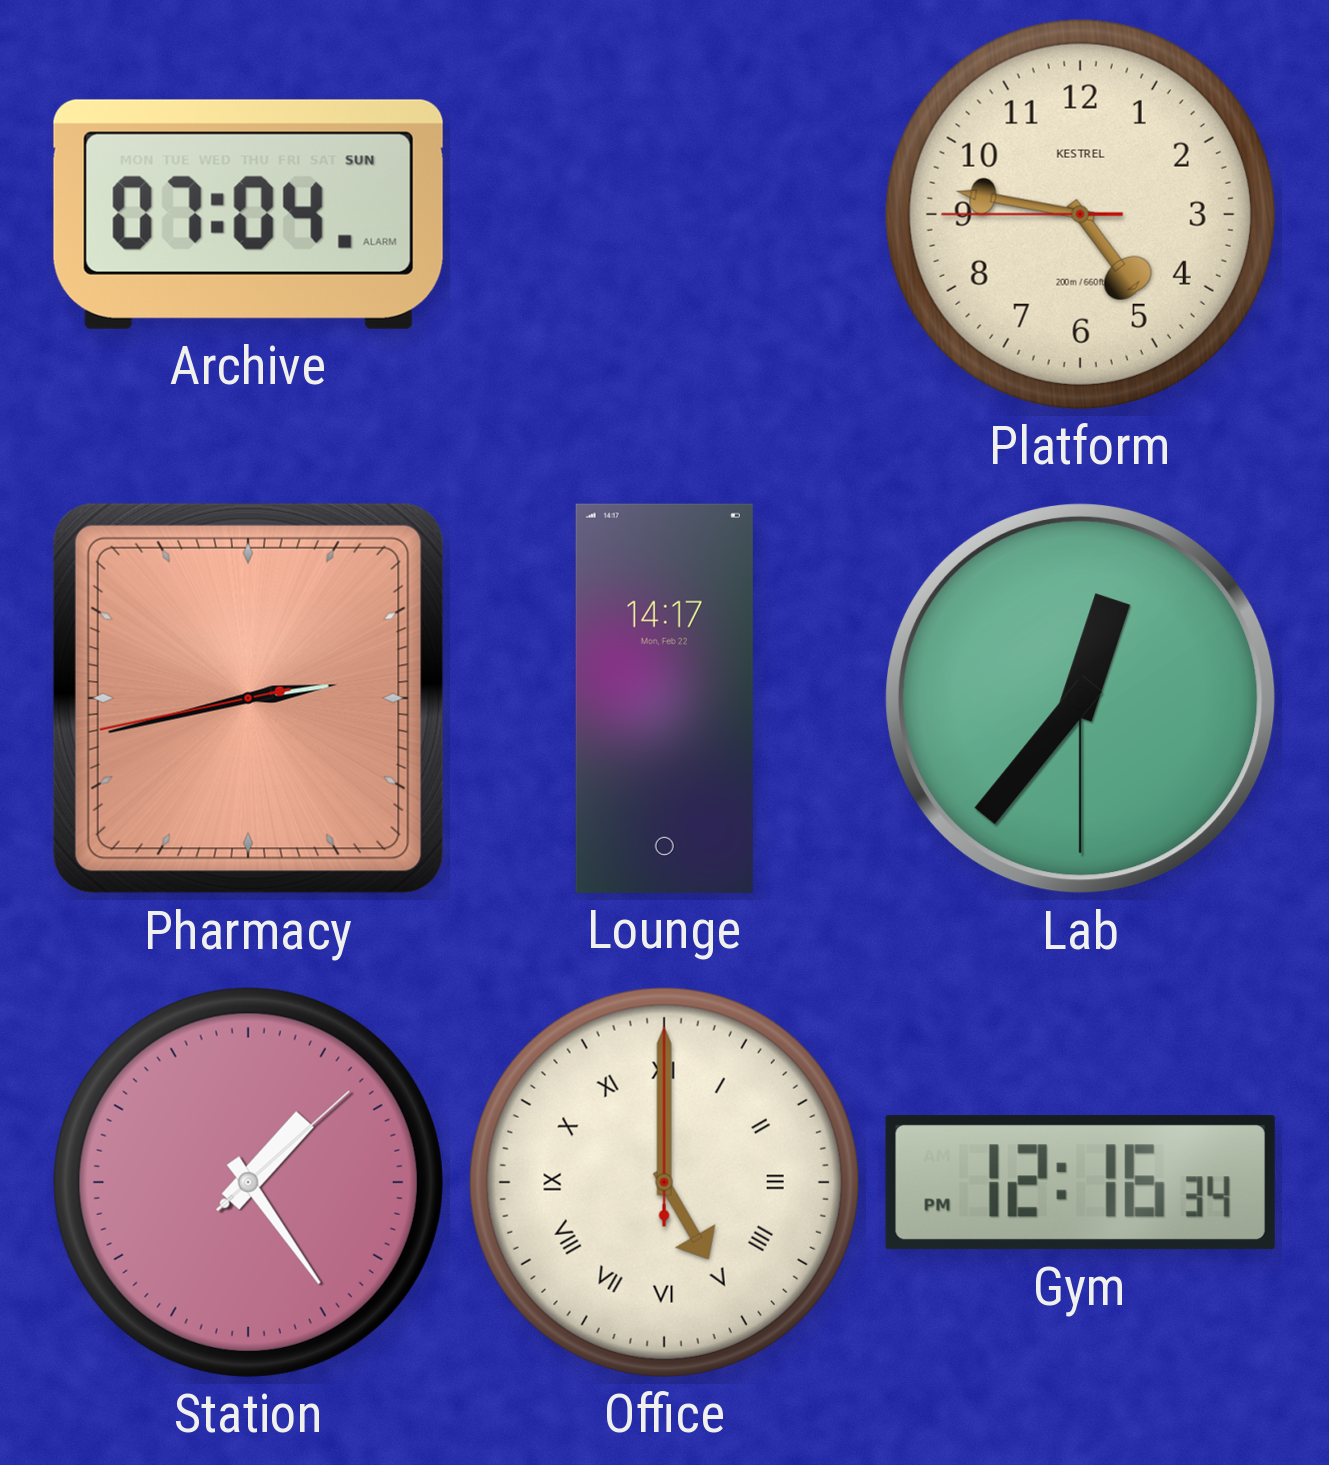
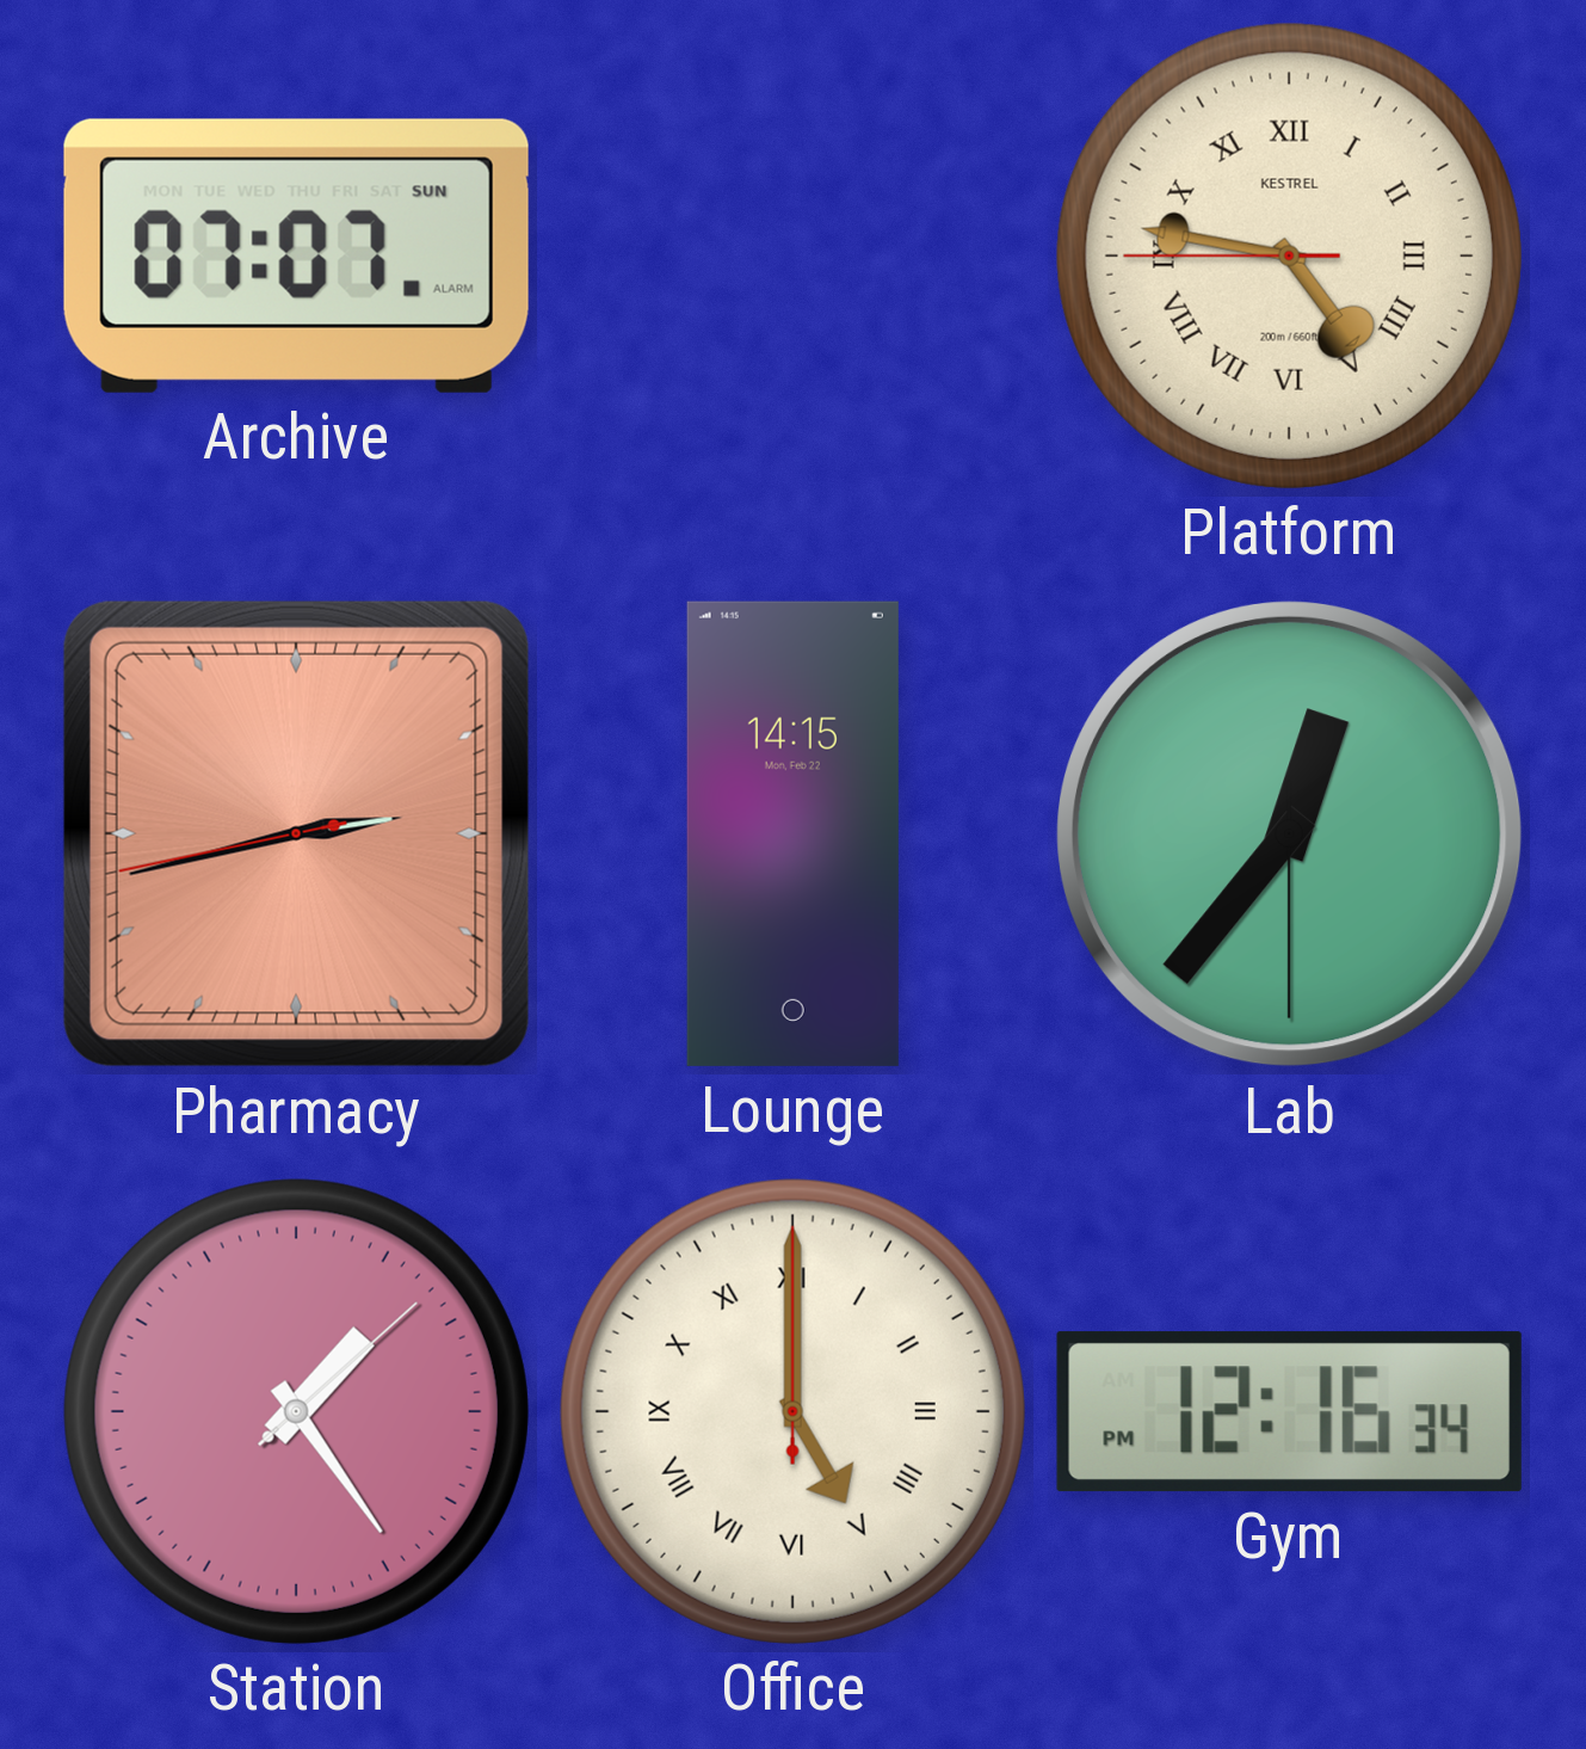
Archive: 07:04 -> 07:07 (296, 255)
Platform numerals: Arabic -> Roman (1289, 255)
Lounge: 14:17 -> 14:15 (792, 833)
